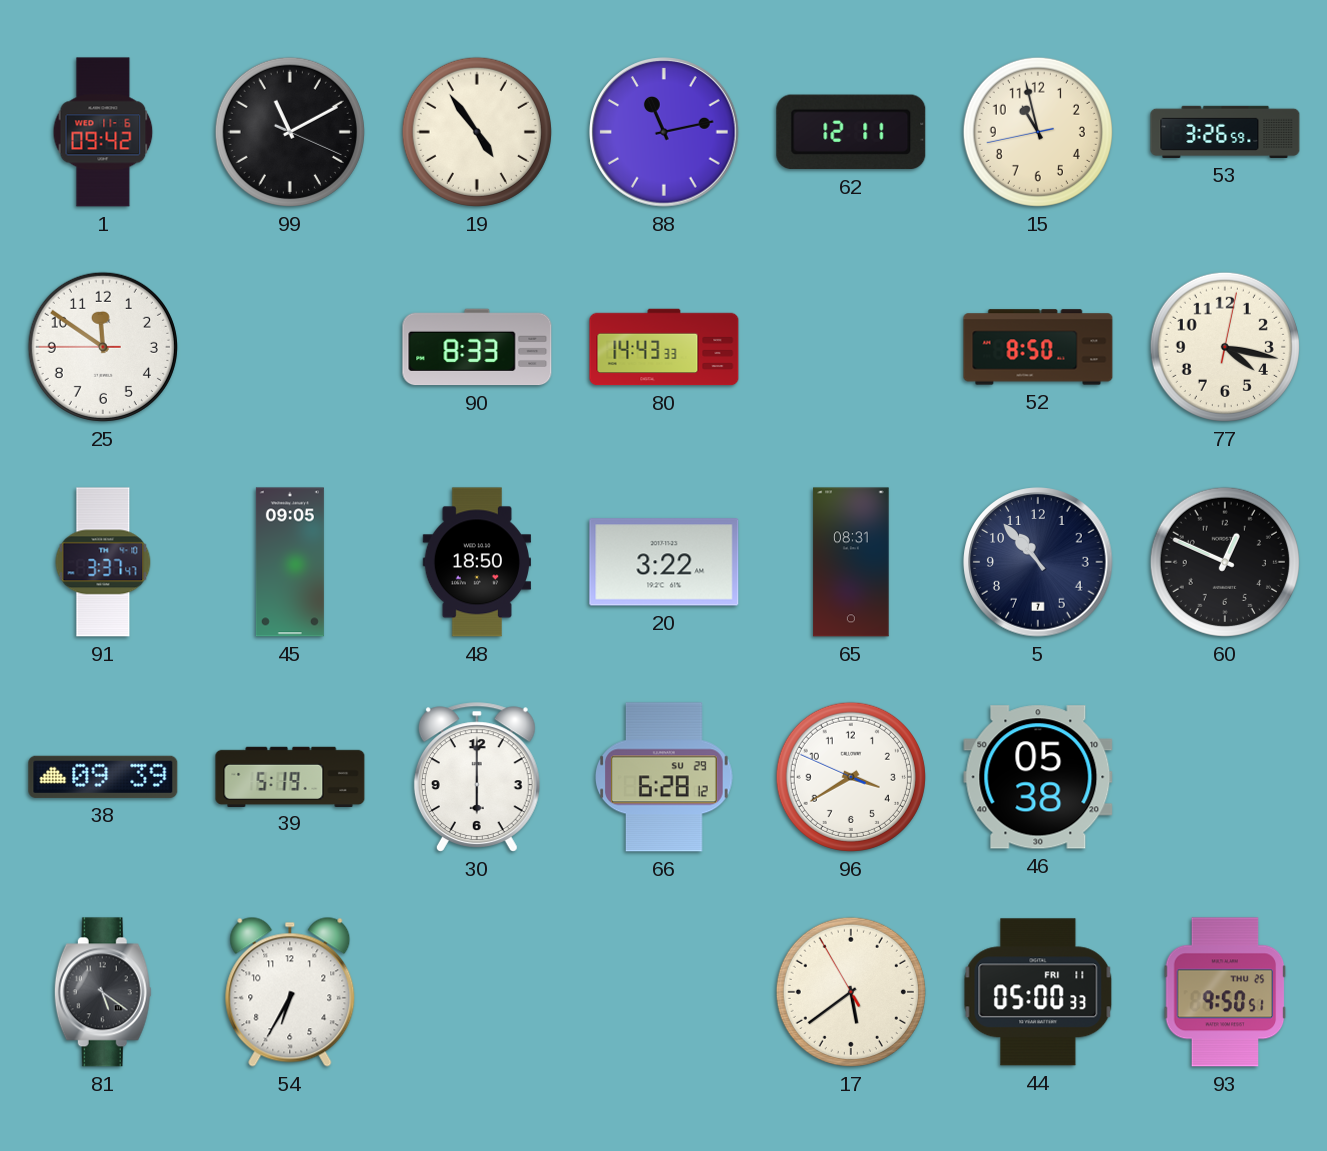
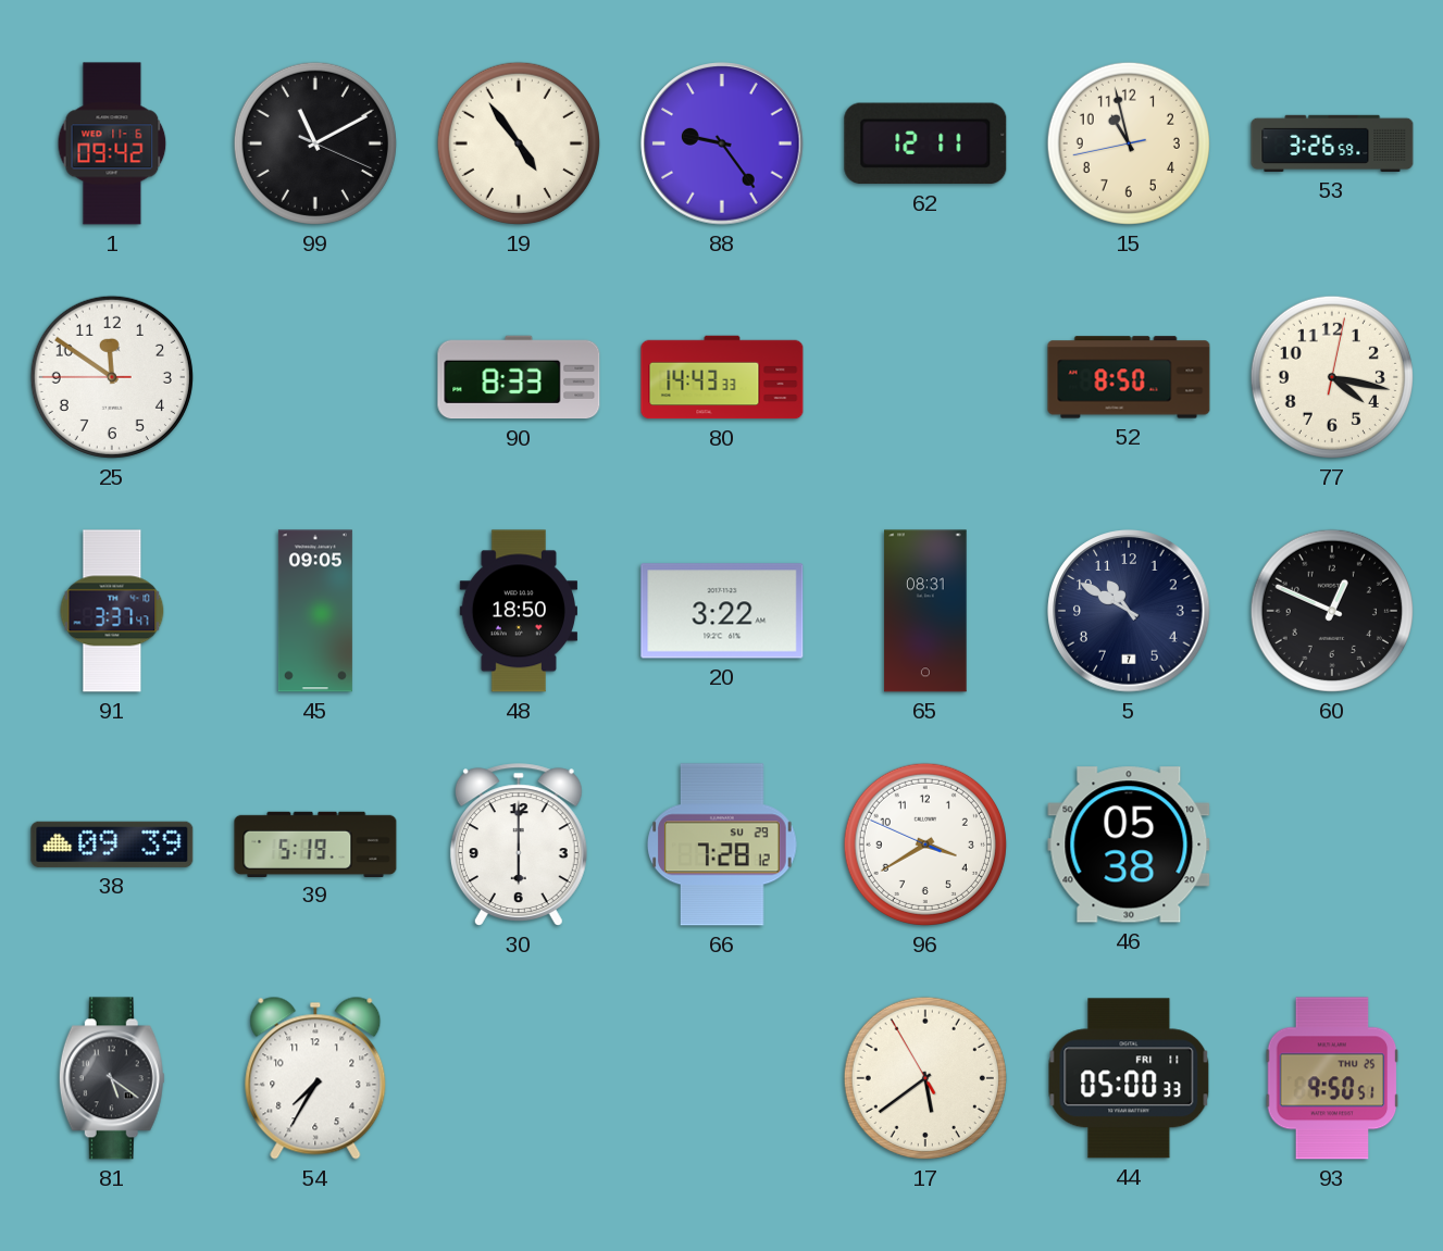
88: 11:13 -> 9:24 (722, 143)
5: 10:53 -> 10:50 (1129, 611)
66: 6:28 -> 7:28 (722, 845)
54: 6:35 -> 7:35 (315, 1078)
